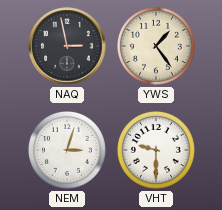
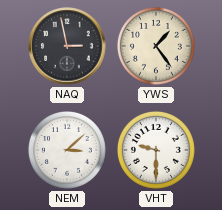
NEM: 3:03 -> 3:08 (67, 150)
